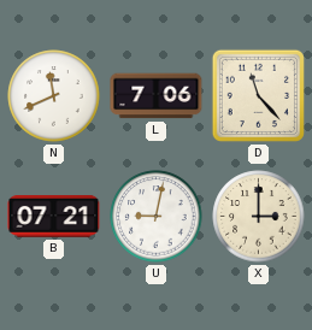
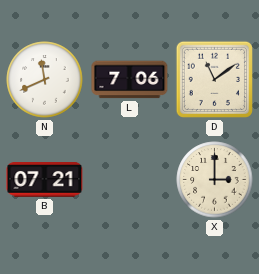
D: 11:23 -> 11:09 (214, 79)
U: 9:02 -> none (157, 217)
